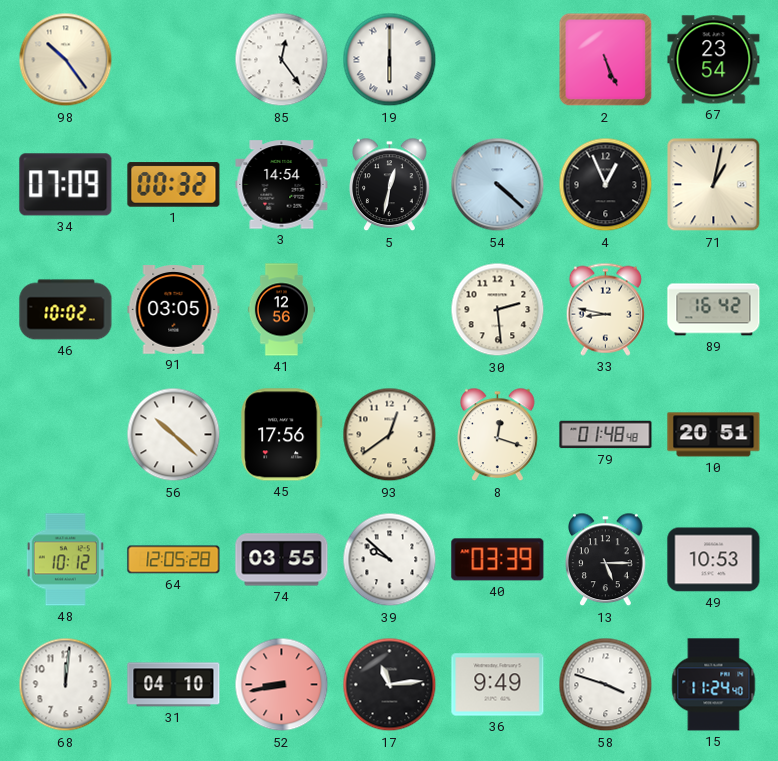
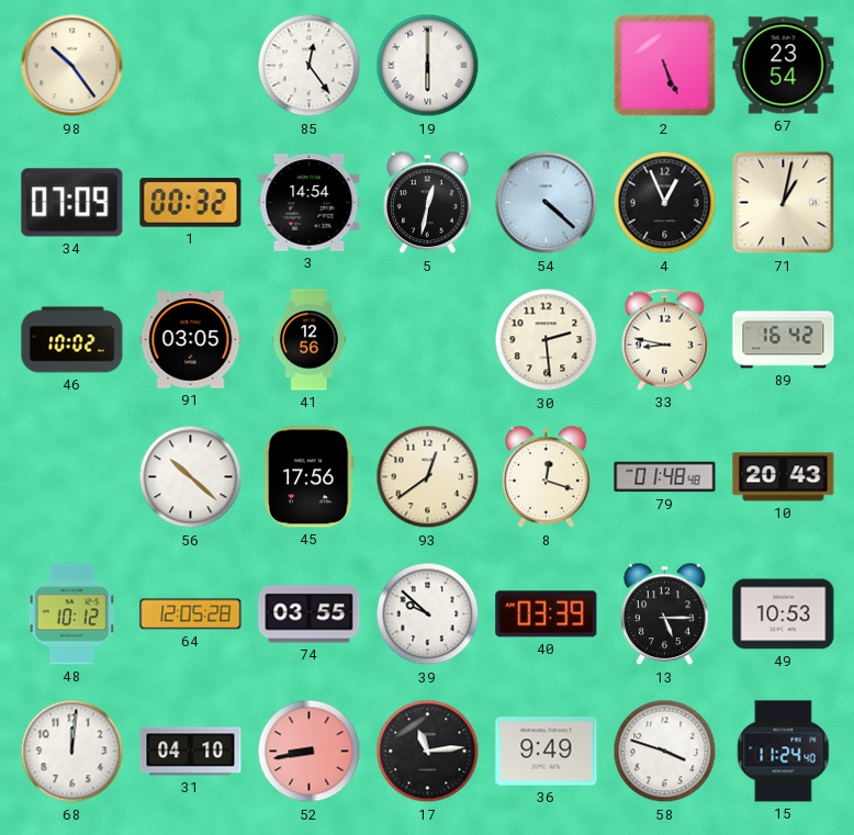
10: 20:51 -> 20:43 (784, 477)
